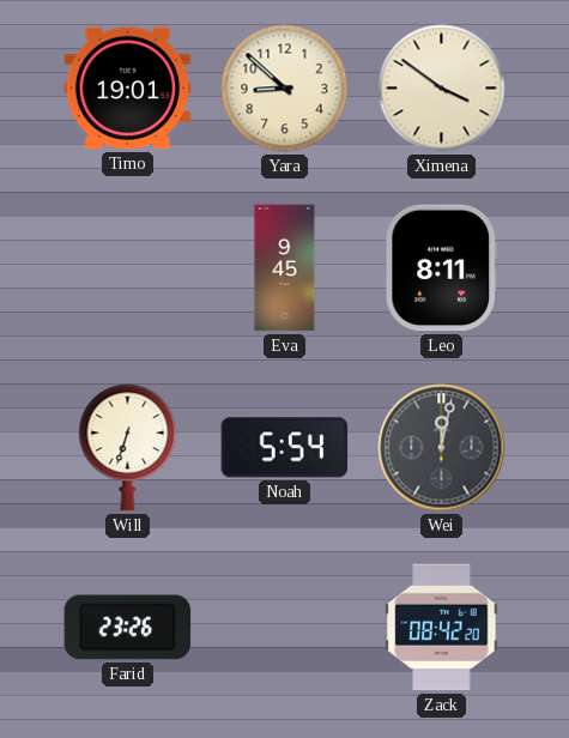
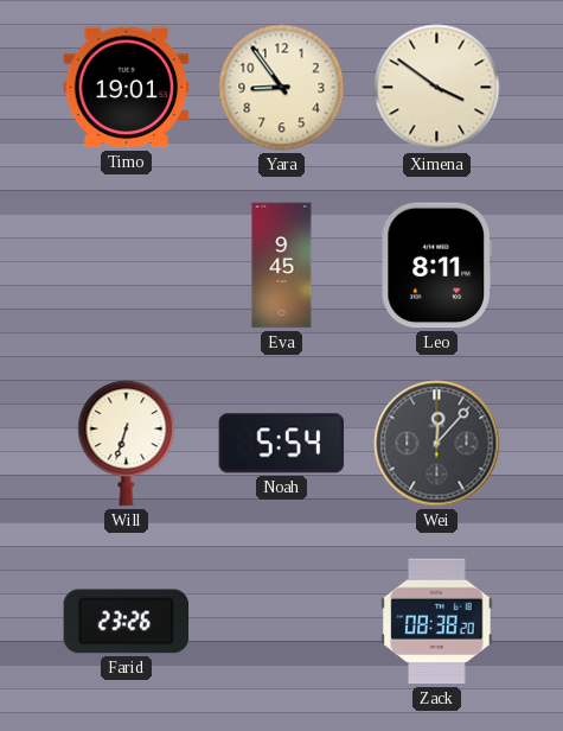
Yara: 8:52 -> 8:54 (282, 88)
Wei: 12:02 -> 12:07 (437, 444)
Zack: 08:42 -> 08:38 (437, 622)
